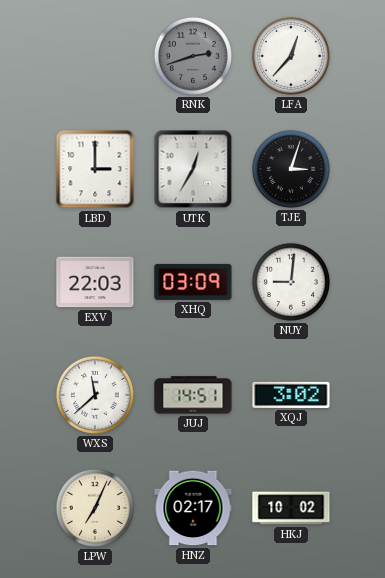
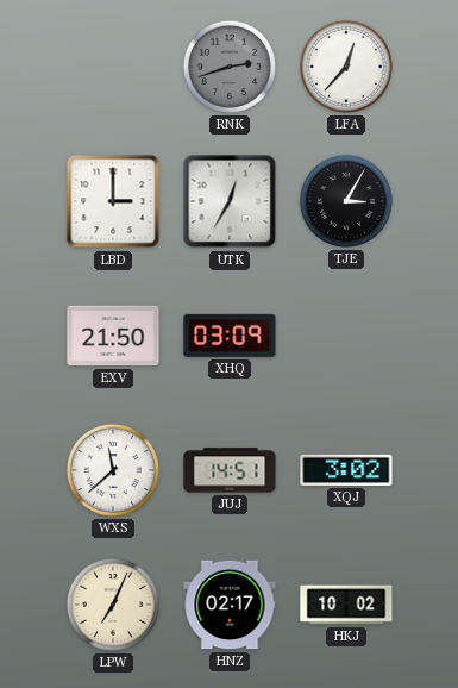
TJE: 3:03 -> 3:05 (346, 201)
EXV: 22:03 -> 21:50 (113, 336)
NUY: 9:01 -> none (291, 282)
